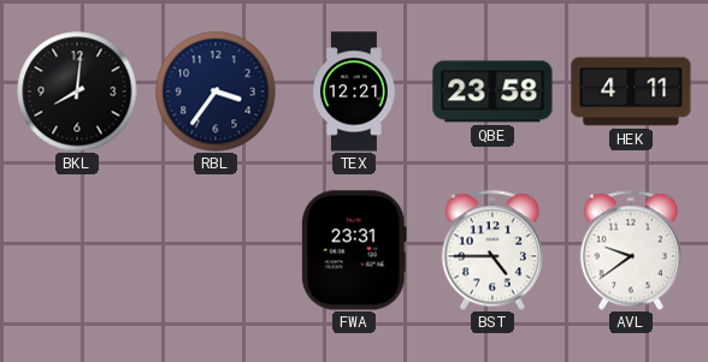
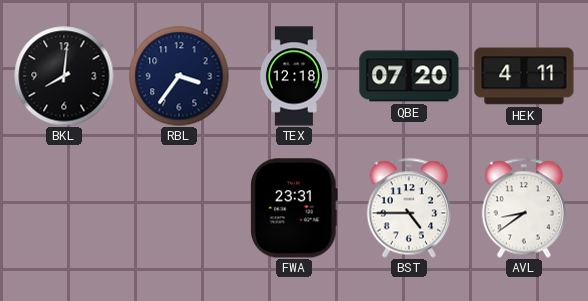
TEX: 12:21 -> 12:18 (294, 76)
QBE: 23:58 -> 07:20 (409, 76)
AVL: 9:39 -> 8:39 (523, 208)
